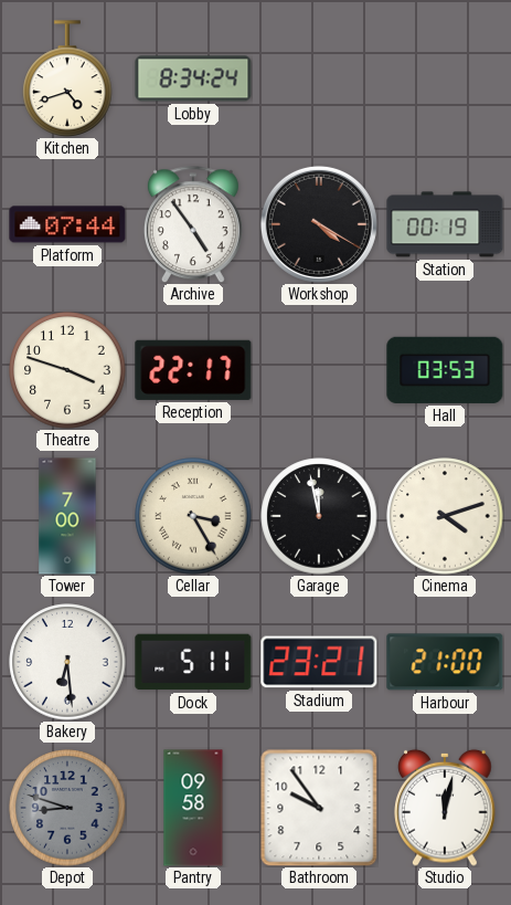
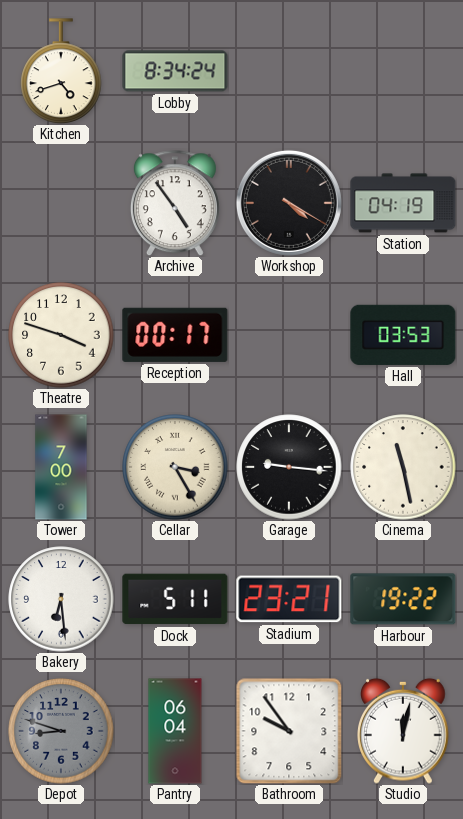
Platform: 07:44 -> none (67, 224)
Station: 00:19 -> 04:19 (403, 203)
Reception: 22:17 -> 00:17 (175, 335)
Garage: 11:58 -> 9:16 (289, 467)
Cinema: 4:12 -> 11:28 (403, 467)
Harbour: 21:00 -> 19:22 (403, 599)
Pantry: 09:58 -> 06:04 (175, 731)
